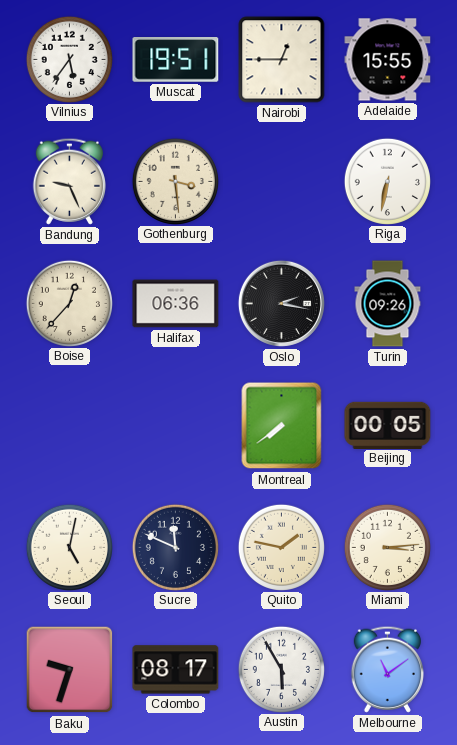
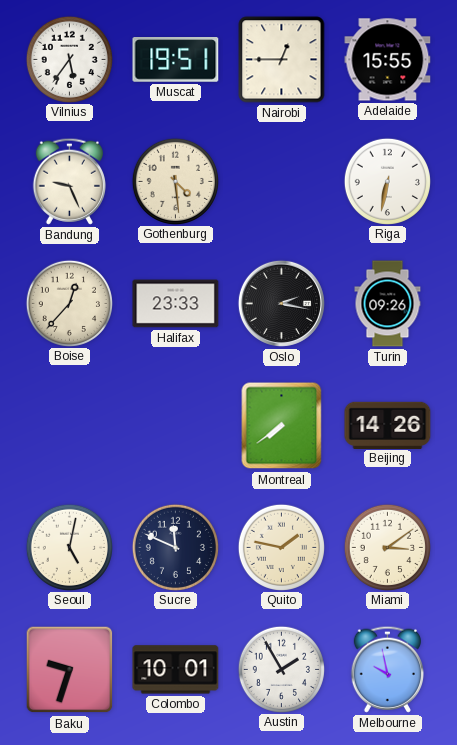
Gothenburg: 3:29 -> 4:29 (175, 181)
Halifax: 06:36 -> 23:33 (176, 304)
Beijing: 00:05 -> 14:26 (388, 425)
Miami: 3:14 -> 3:09 (387, 547)
Colombo: 08:17 -> 10:01 (176, 670)
Austin: 5:55 -> 1:55 (281, 669)
Melbourne: 11:09 -> 9:58 (387, 669)
